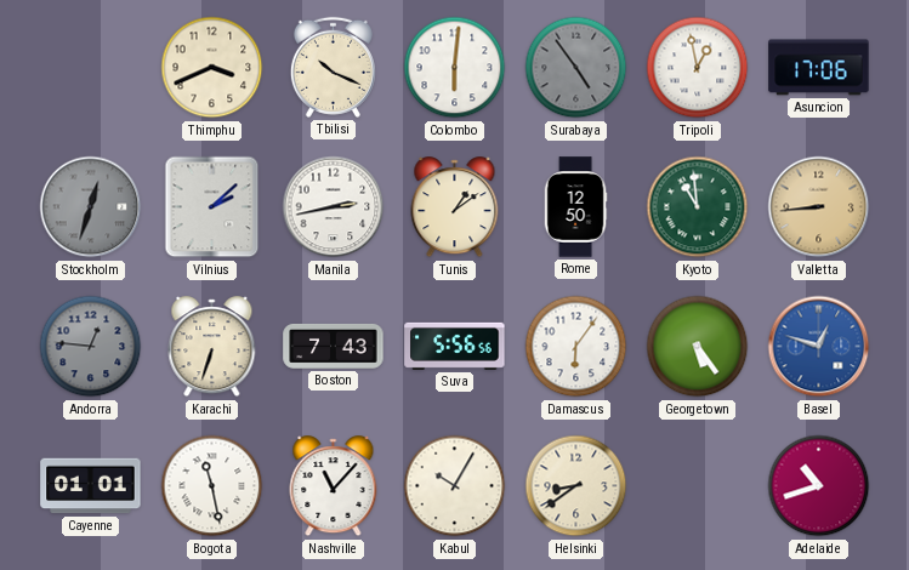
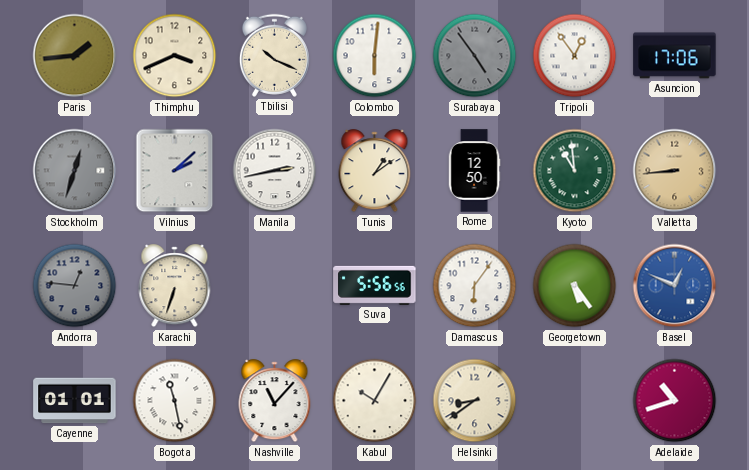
Paris: none -> 1:44 (75, 56)
Tripoli: 12:58 -> 12:54 (575, 56)
Boston: 7:43 -> none (334, 346)
Basel: 12:48 -> 12:49 (675, 286)
